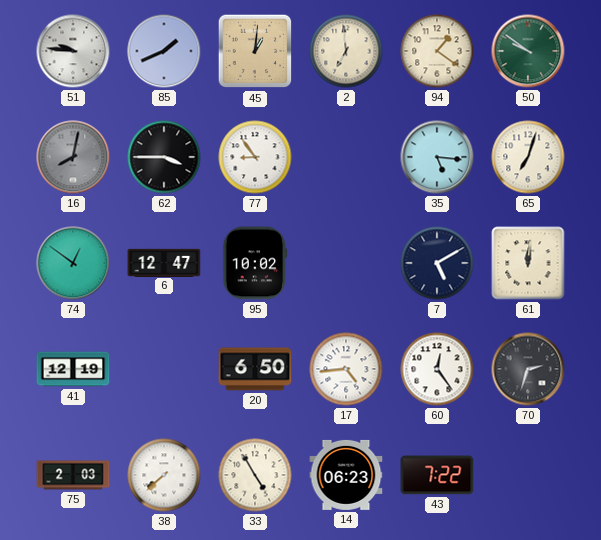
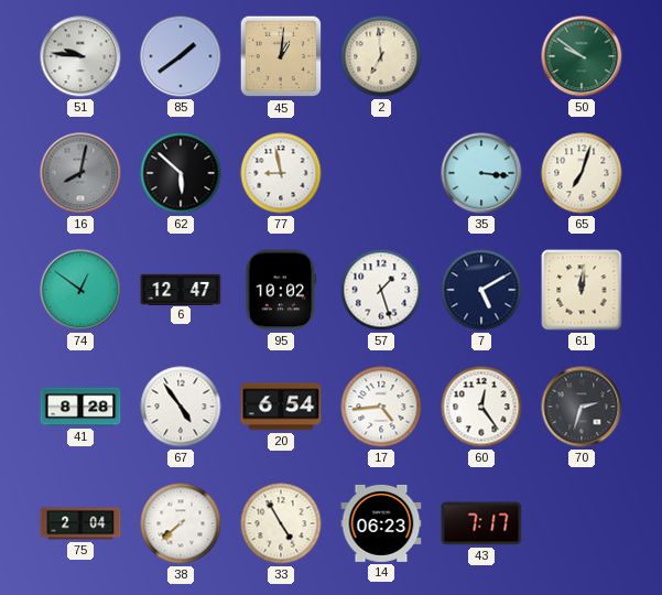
85: 1:41 -> 1:39 (181, 56)
94: 1:21 -> none (437, 51)
62: 3:45 -> 5:52 (181, 173)
77: 8:54 -> 8:58 (281, 173)
35: 5:16 -> 3:16 (481, 173)
57: none -> 1:27 (381, 290)
41: 12:19 -> 8:28 (80, 407)
67: none -> 4:54 (181, 407)
20: 6:50 -> 6:54 (281, 407)
75: 2:03 -> 2:04 (80, 523)
43: 7:22 -> 7:17 (481, 523)
